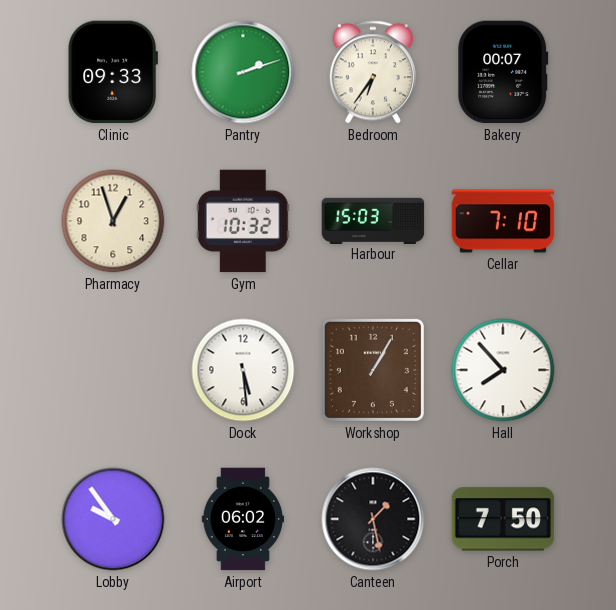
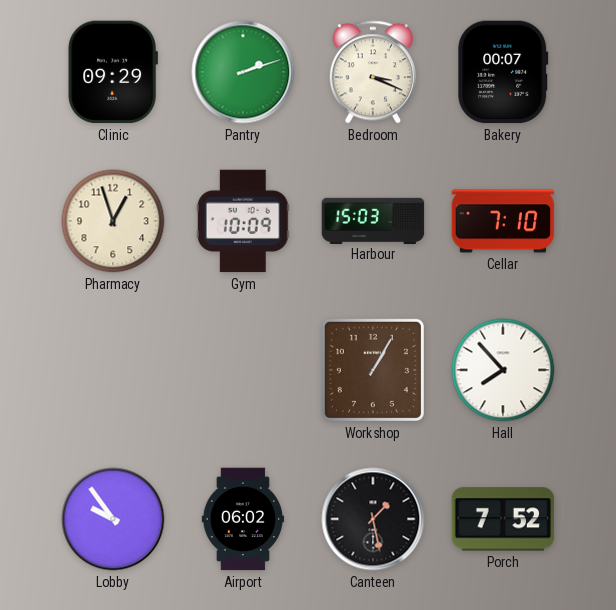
Clinic: 09:33 -> 09:29 (112, 72)
Bedroom: 6:36 -> 3:19 (372, 72)
Gym: 10:32 -> 10:09 (243, 221)
Dock: 5:29 -> none (243, 370)
Porch: 7:50 -> 7:52 (503, 519)
